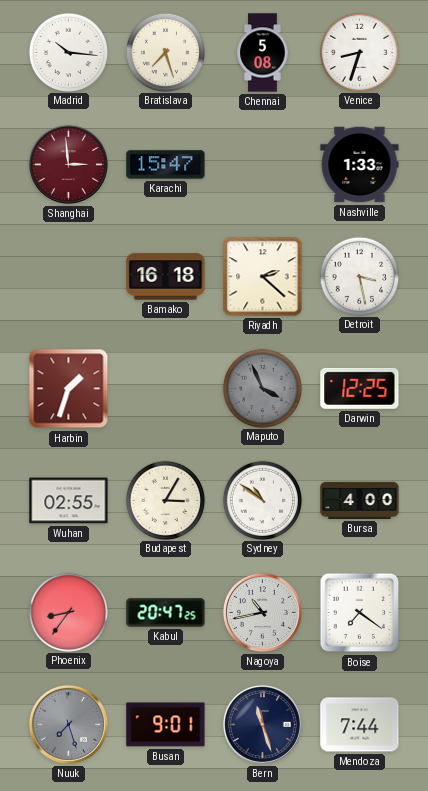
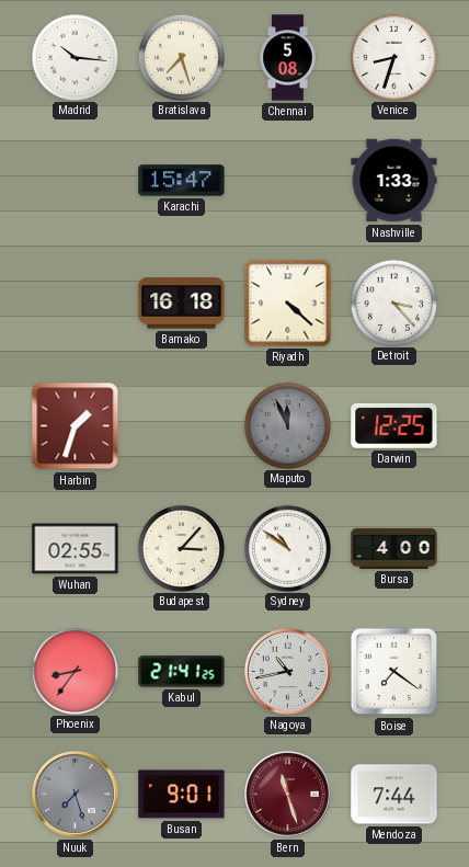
Shanghai: 2:59 -> none (68, 164)
Riyadh: 2:22 -> 4:22 (288, 304)
Detroit: 3:28 -> 3:23 (393, 303)
Maputo: 3:56 -> 11:56 (287, 425)
Budapest: 3:05 -> 3:07 (181, 548)
Kabul: 20:47 -> 21:41 (182, 672)
Bern dial: navy -> burgundy (287, 794)
